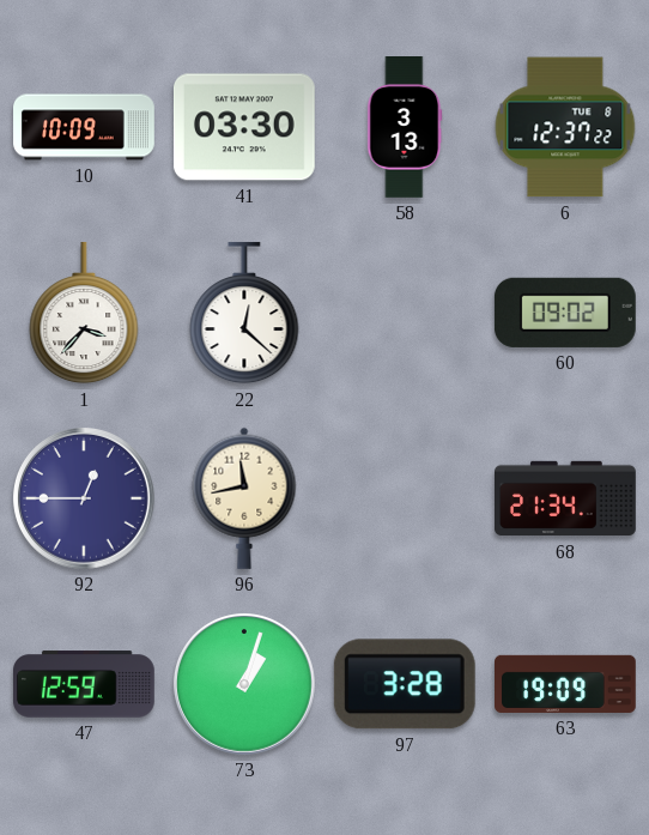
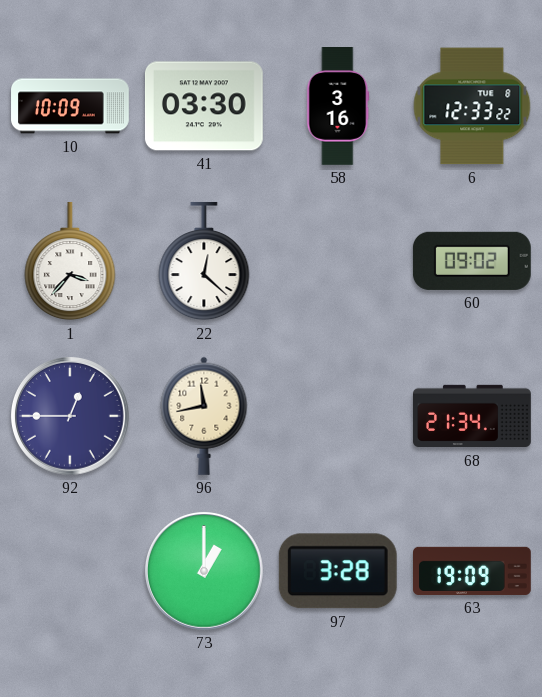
58: 3:13 -> 3:16 (338, 107)
6: 12:37 -> 12:33 (472, 106)
47: 12:59 -> none (85, 684)
73: 1:03 -> 1:00 (204, 571)
